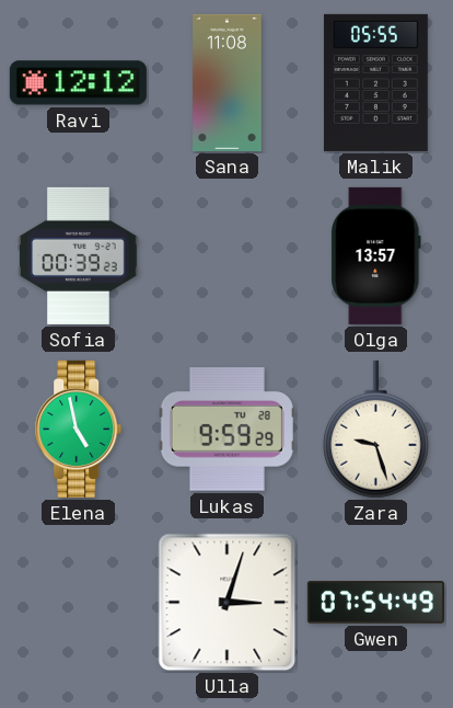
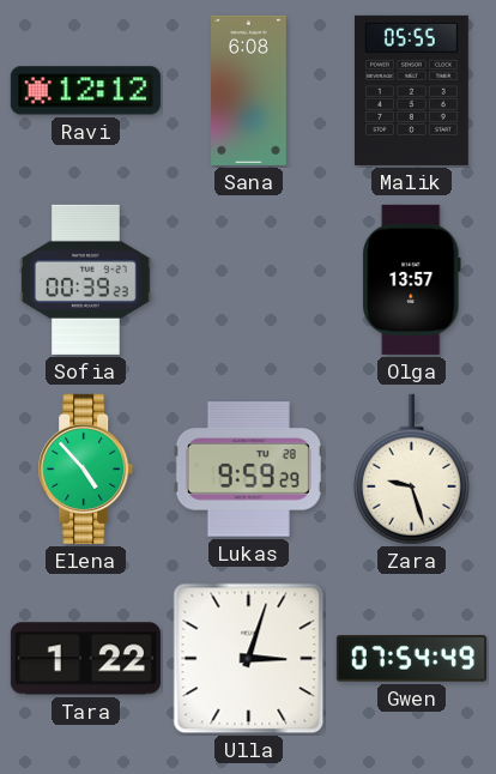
Sana: 11:08 -> 6:08 (249, 90)
Elena: 4:58 -> 4:53 (86, 468)
Tara: none -> 1:22 (85, 659)
